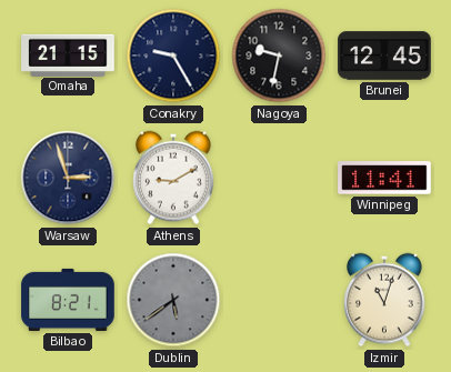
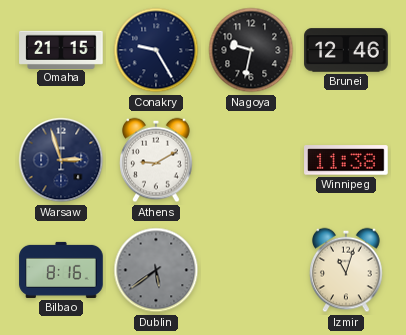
Brunei: 12:45 -> 12:46 (346, 50)
Winnipeg: 11:41 -> 11:38 (346, 160)
Bilbao: 8:21 -> 8:16 (61, 270)
